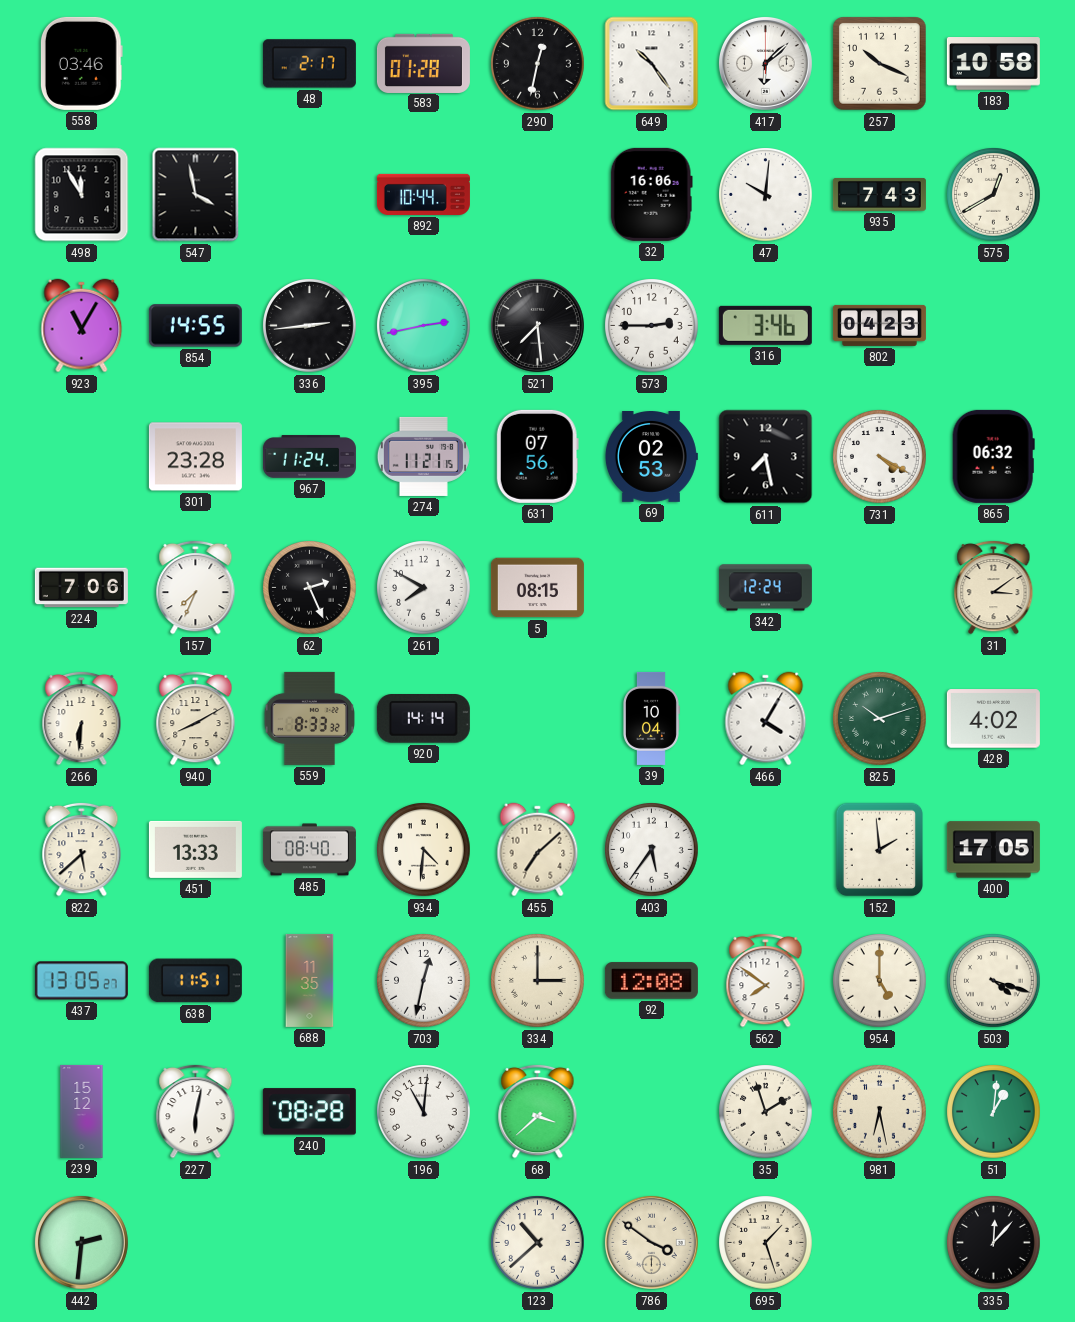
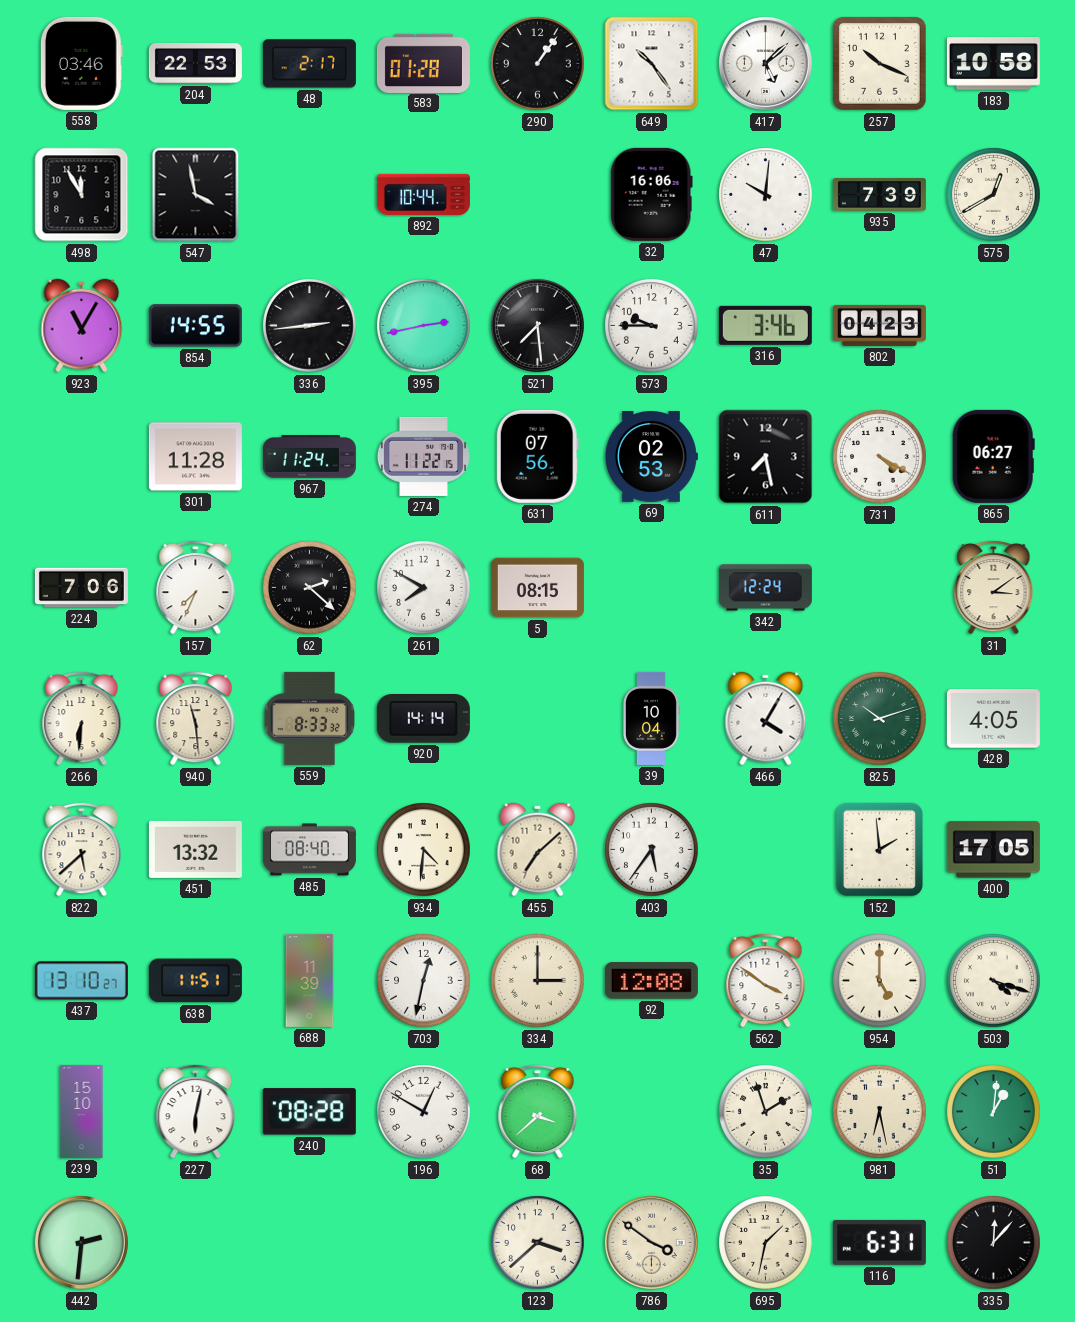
204: none -> 22:53 (195, 64)
290: 12:32 -> 1:06 (538, 64)
417: 6:08 -> 5:08 (765, 63)
935: 7:43 -> 7:39 (879, 194)
573: 2:45 -> 9:45 (652, 326)
301: 23:28 -> 11:28 (195, 457)
274: 11:21 -> 11:22 (423, 456)
865: 06:32 -> 06:27 (993, 456)
62: 2:26 -> 2:22 (310, 588)
940: 8:10 -> 11:29 (196, 718)
428: 4:02 -> 4:05 (993, 719)
451: 13:33 -> 13:32 (195, 849)
437: 13:05 -> 13:10 (81, 981)
688: 11:35 -> 11:39 (310, 980)
562: 7:51 -> 3:51 (766, 980)
239: 15:12 -> 15:10 (82, 1111)
196: 11:01 -> 12:50 (424, 1112)
123: 10:38 -> 3:38 (538, 1243)
695: 1:27 -> 1:32 (766, 1243)
116: none -> 6:31 (879, 1242)
